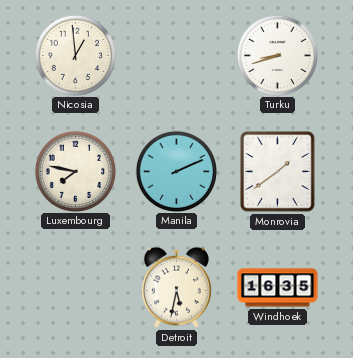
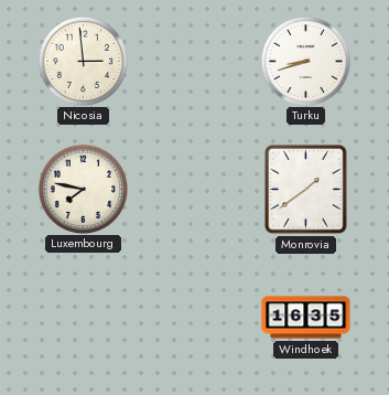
Nicosia: 12:59 -> 2:59 (83, 61)
Manila: 2:11 -> none (176, 171)
Detroit: 5:32 -> none (176, 287)
